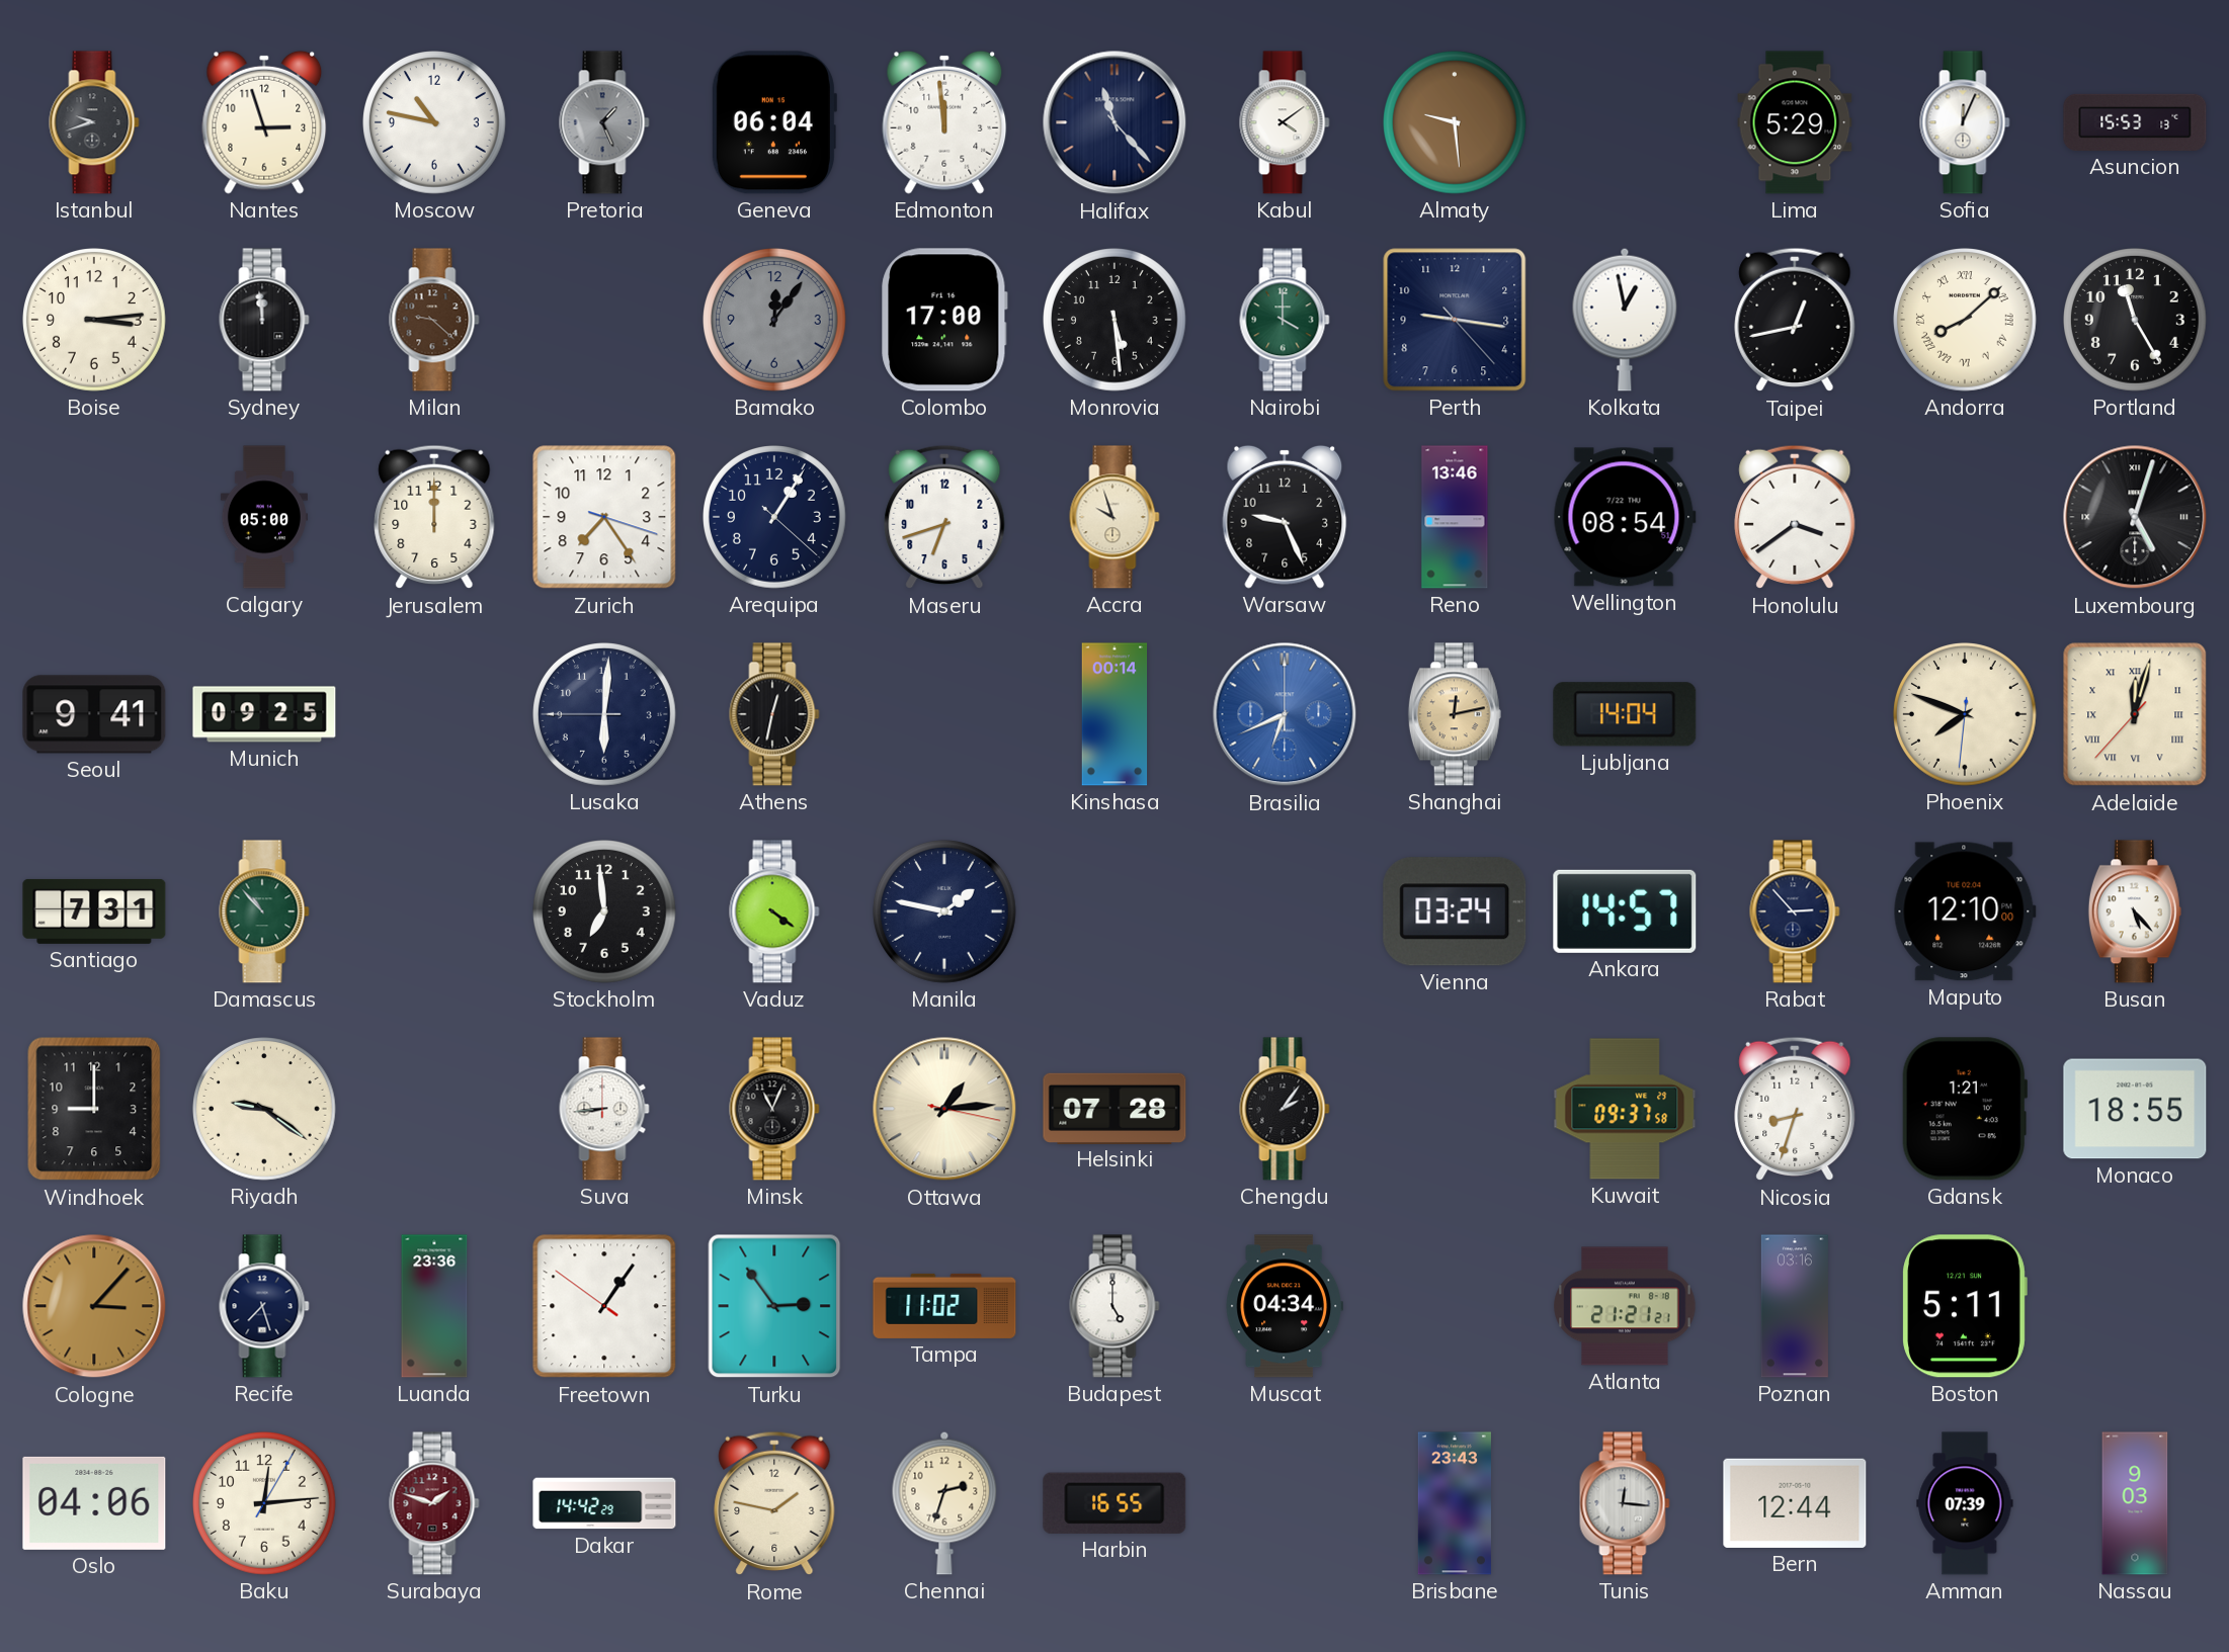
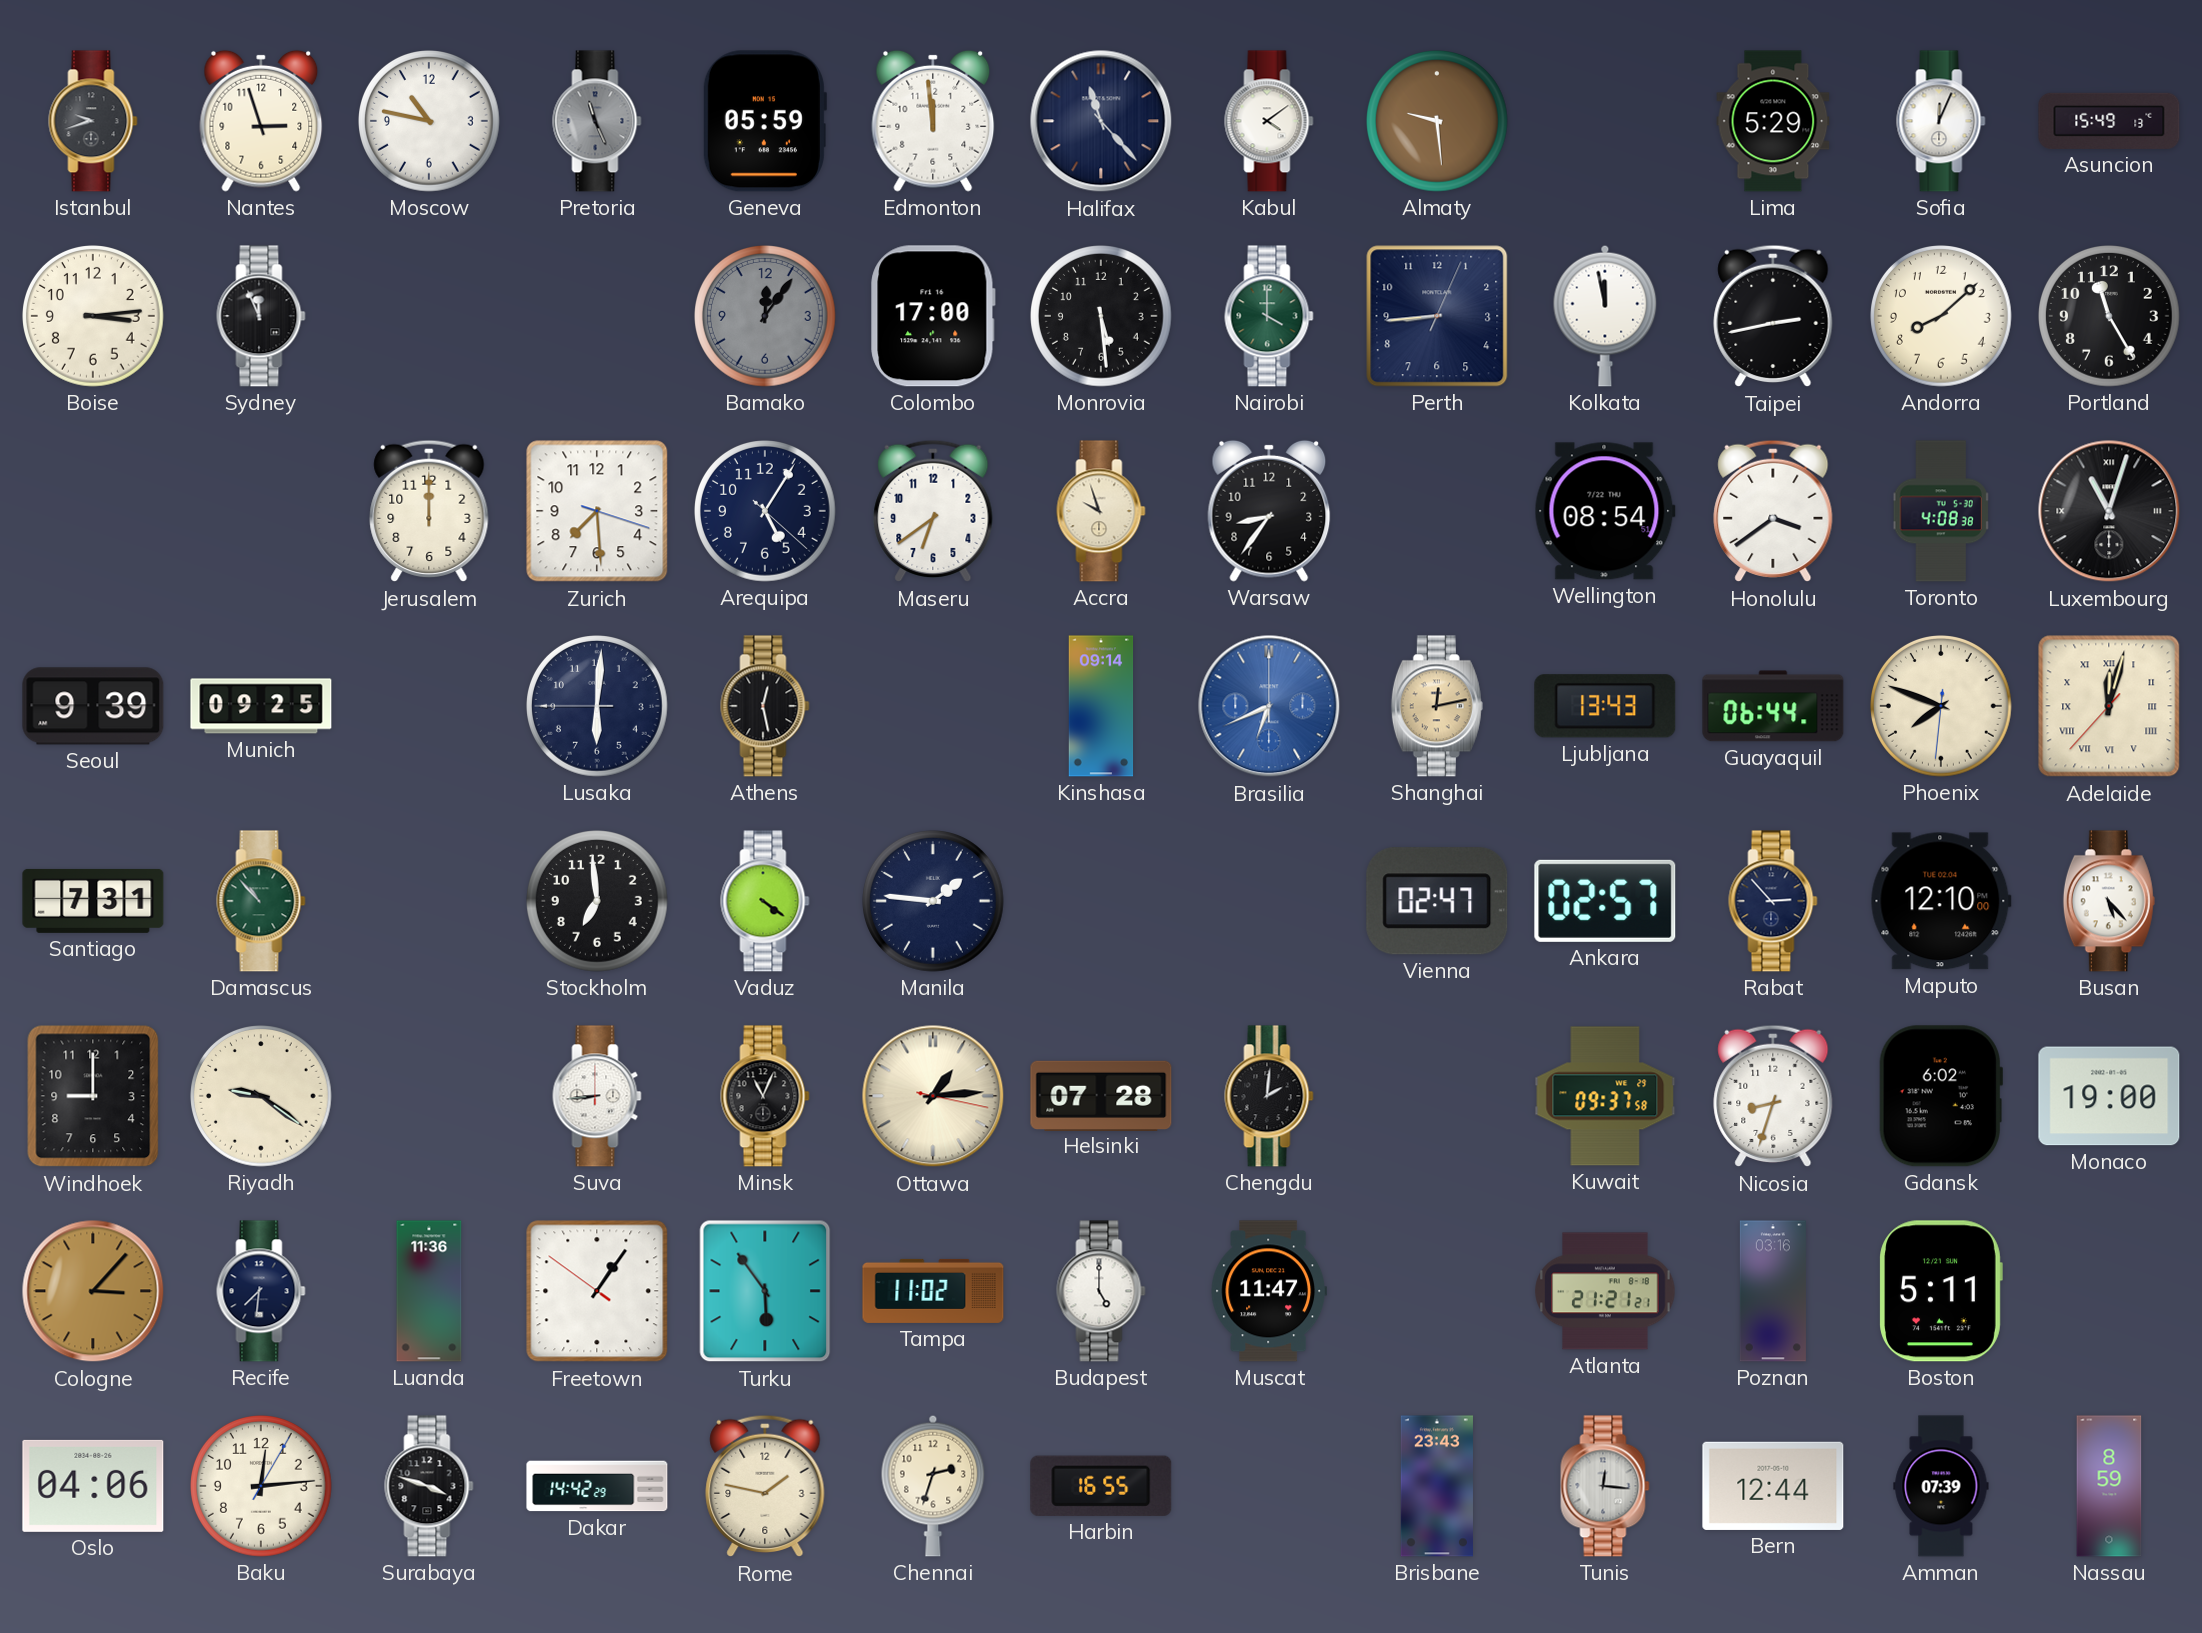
Pretoria: 1:26 -> 11:26 (597, 121)
Geneva: 06:04 -> 05:59 (764, 121)
Asuncion: 15:53 -> 15:49 (2109, 121)
Sydney: 11:59 -> 11:56 (261, 316)
Milan: 9:22 -> none (434, 320)
Perth: 9:16 -> 8:44 (1437, 316)
Kolkata: 12:58 -> 11:58 (1605, 316)
Taipei: 12:43 -> 2:43 (1773, 316)
Andorra numerals: Roman -> Arabic (1942, 317)
Calgary: 05:00 -> none (264, 517)
Zurich: 7:24 -> 7:29 (597, 511)
Arequipa: 1:05 -> 5:05 (766, 512)
Maseru: 6:42 -> 6:39 (933, 511)
Warsaw: 9:26 -> 8:36 (1269, 511)
Reno: 13:46 -> none (1455, 517)
Toronto: none -> 4:08 (1941, 511)
Luxembourg: 5:03 -> 11:03 (2109, 511)
Seoul: 9:41 -> 9:39 (93, 706)
Athens: 12:32 -> 12:28 (765, 706)
Kinshasa: 00:14 -> 09:14 (1101, 706)
Ljubljana: 14:04 -> 13:43 (1605, 706)
Guayaquil: none -> 06:44 (1773, 706)
Manila: 1:47 -> 1:46 (934, 902)
Vienna: 03:24 -> 02:47 (1437, 901)
Ankara: 14:57 -> 02:57 (1605, 901)
Chengdu: 2:06 -> 2:01 (1269, 1096)
Gdansk: 1:21 -> 6:02 (1941, 1096)
Monaco: 18:55 -> 19:00 (2109, 1096)
Recife: 7:27 -> 7:31 (261, 1291)
Luanda: 23:36 -> 11:36 (429, 1291)
Turku: 2:54 -> 5:54 (765, 1291)
Muscat: 04:34 -> 11:47 (1268, 1291)
Surabaya: 1:48 -> 3:48 (429, 1486)
Surabaya dial: burgundy -> black (429, 1486)
Nassau: 9:03 -> 8:59 (2109, 1486)
